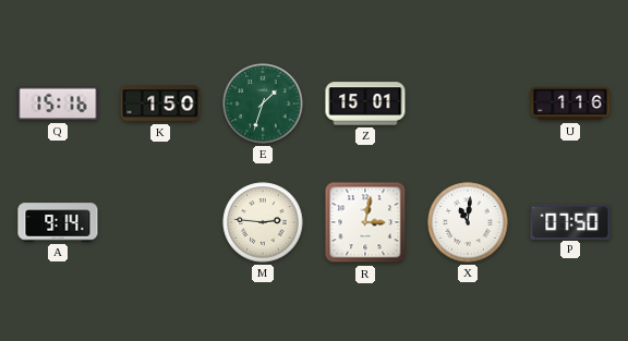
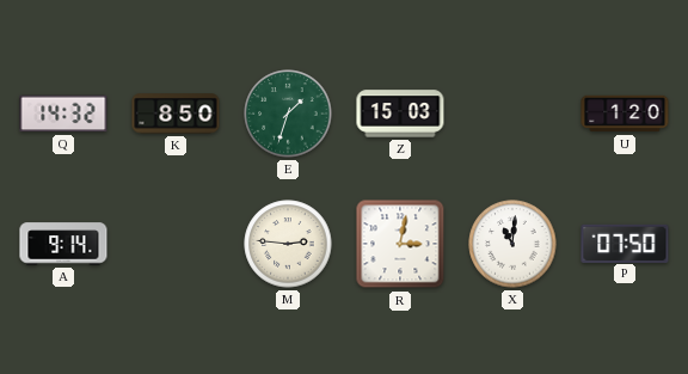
Q: 15:16 -> 14:32 (63, 114)
K: 1:50 -> 8:50 (176, 114)
Z: 15:01 -> 15:03 (400, 114)
U: 1:16 -> 1:20 (625, 114)
